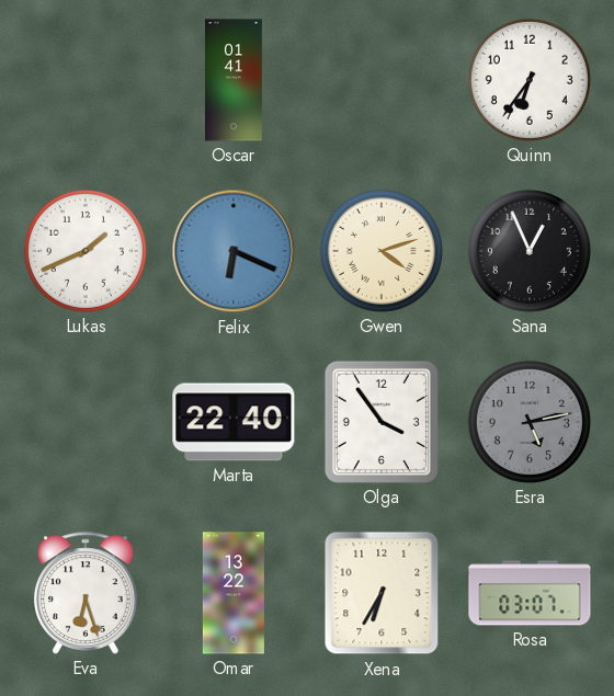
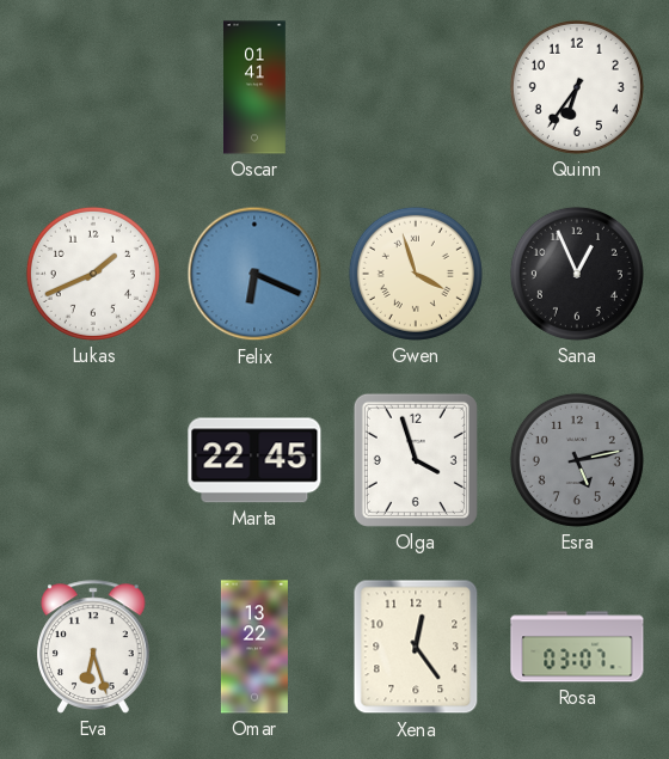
Gwen: 4:12 -> 3:57 (416, 274)
Marta: 22:40 -> 22:45 (254, 460)
Olga: 3:54 -> 3:57 (416, 460)
Xena: 6:35 -> 12:24 (416, 647)
